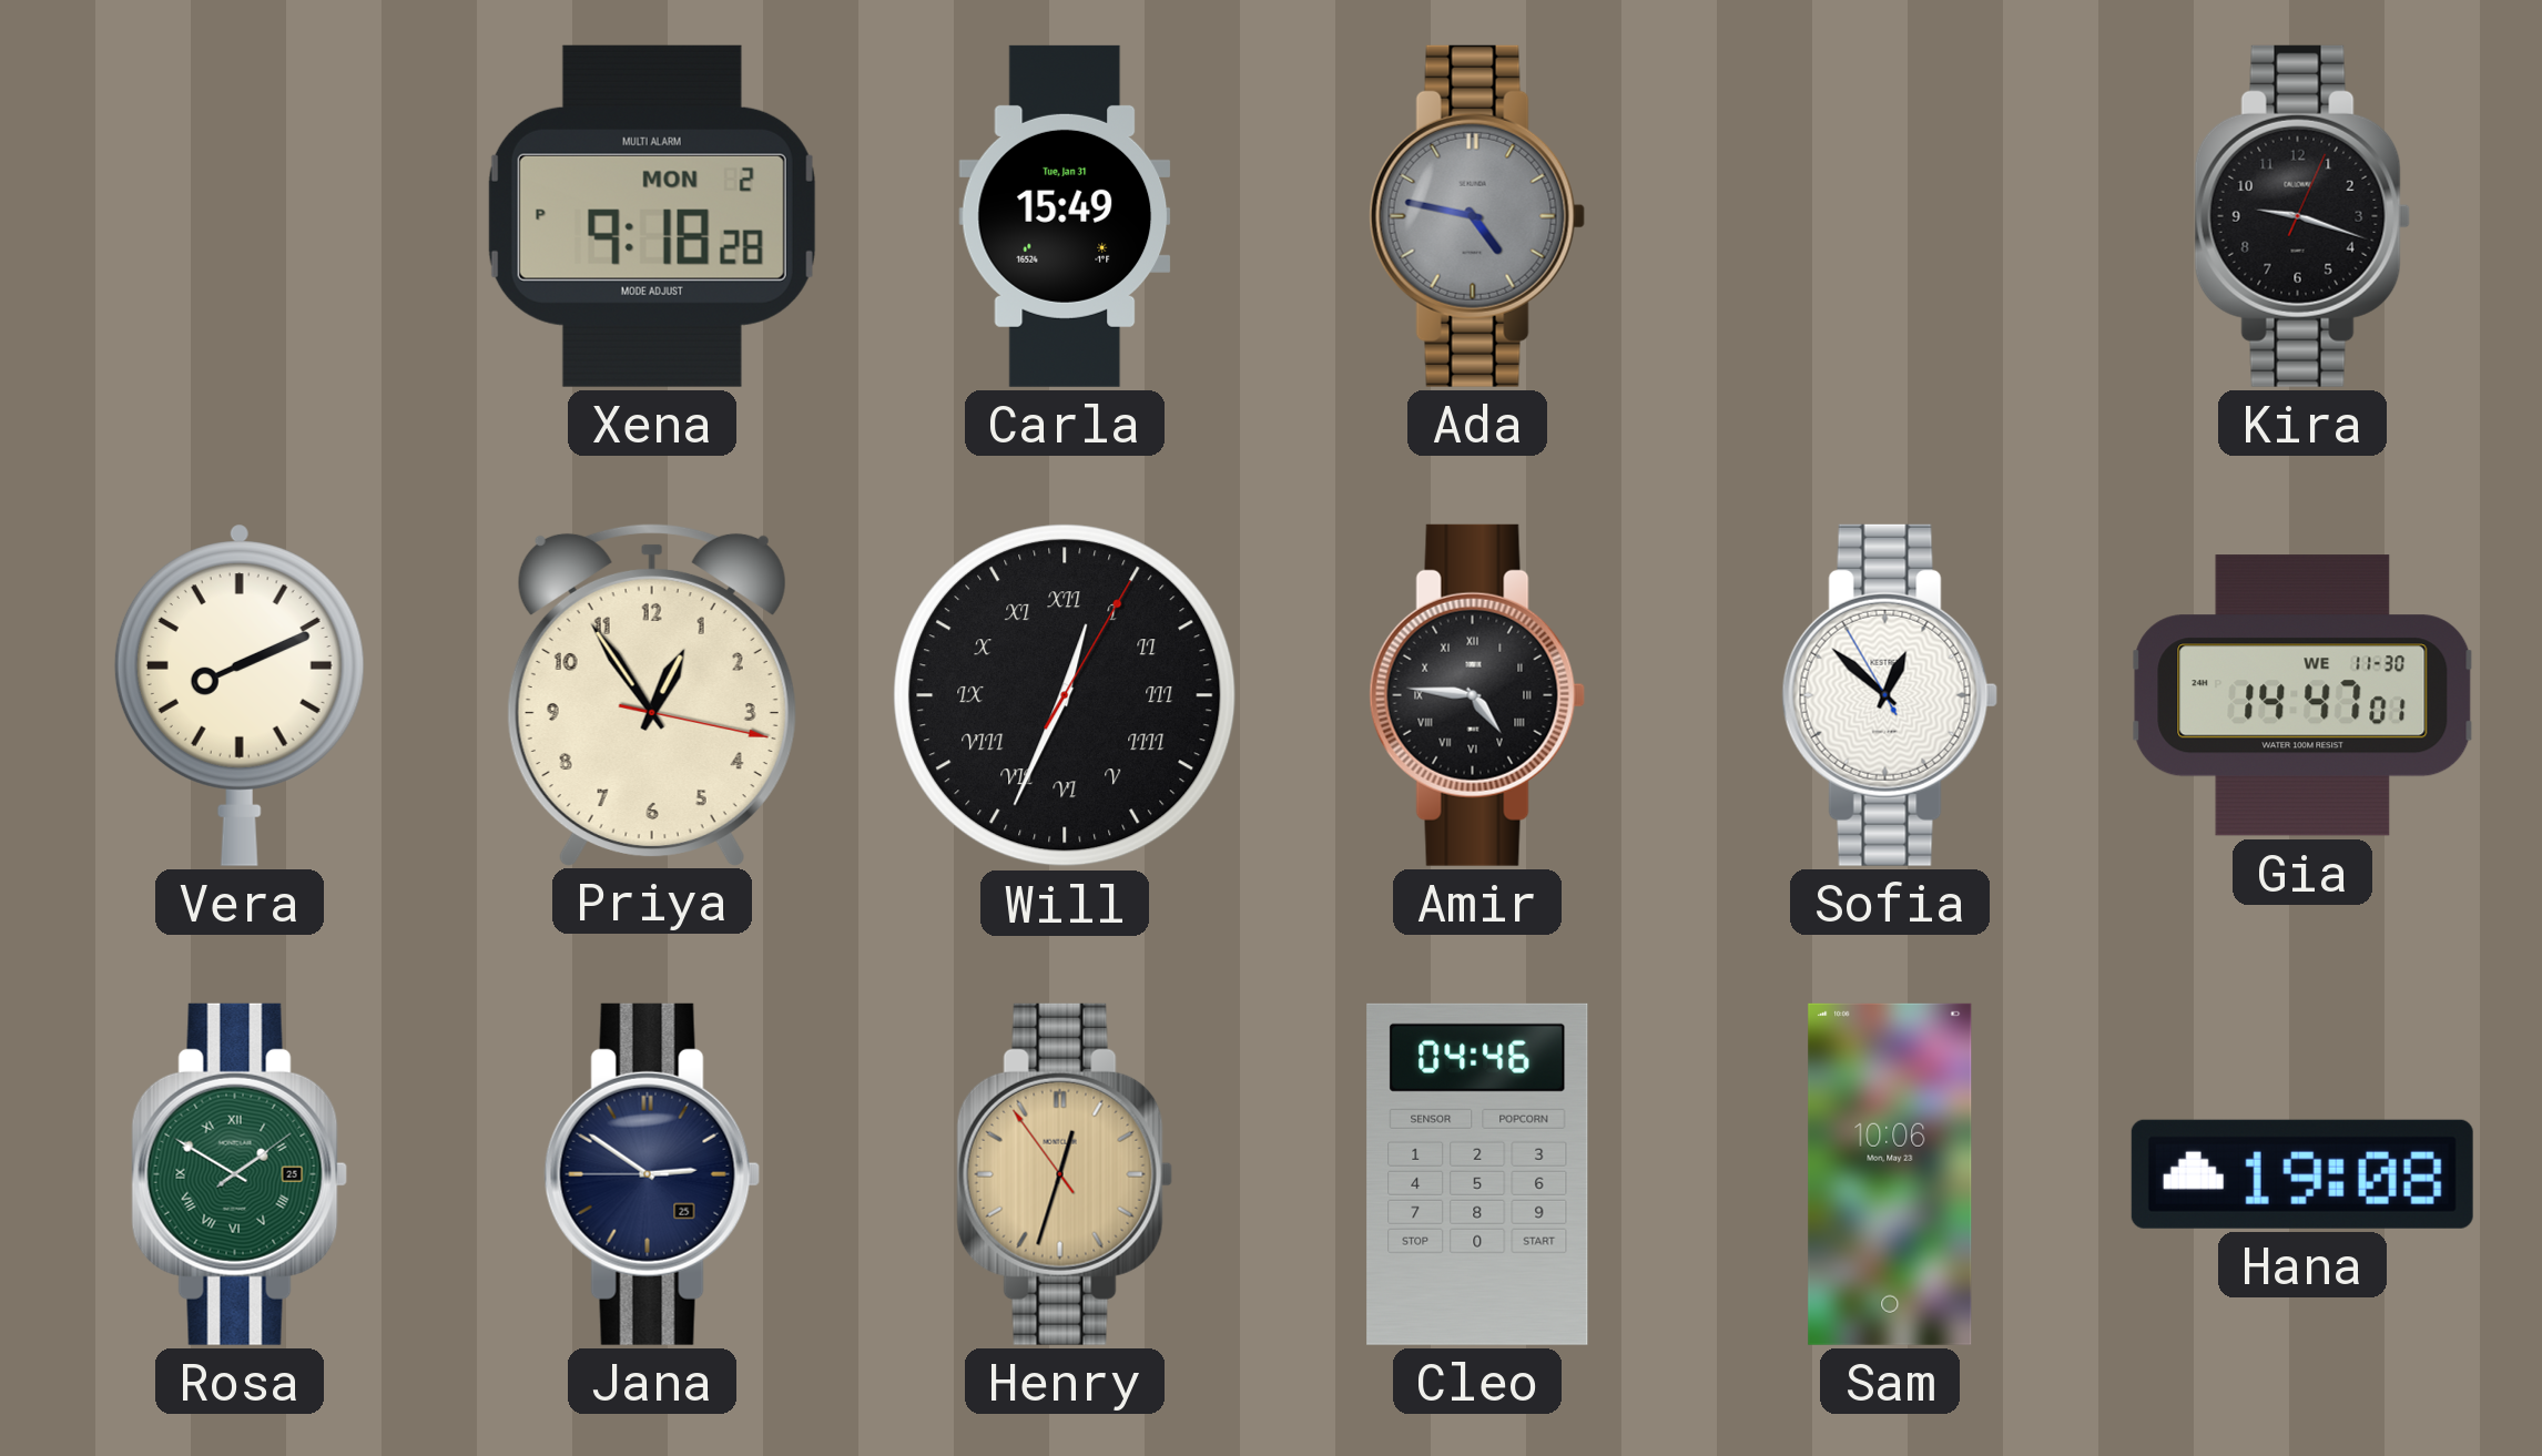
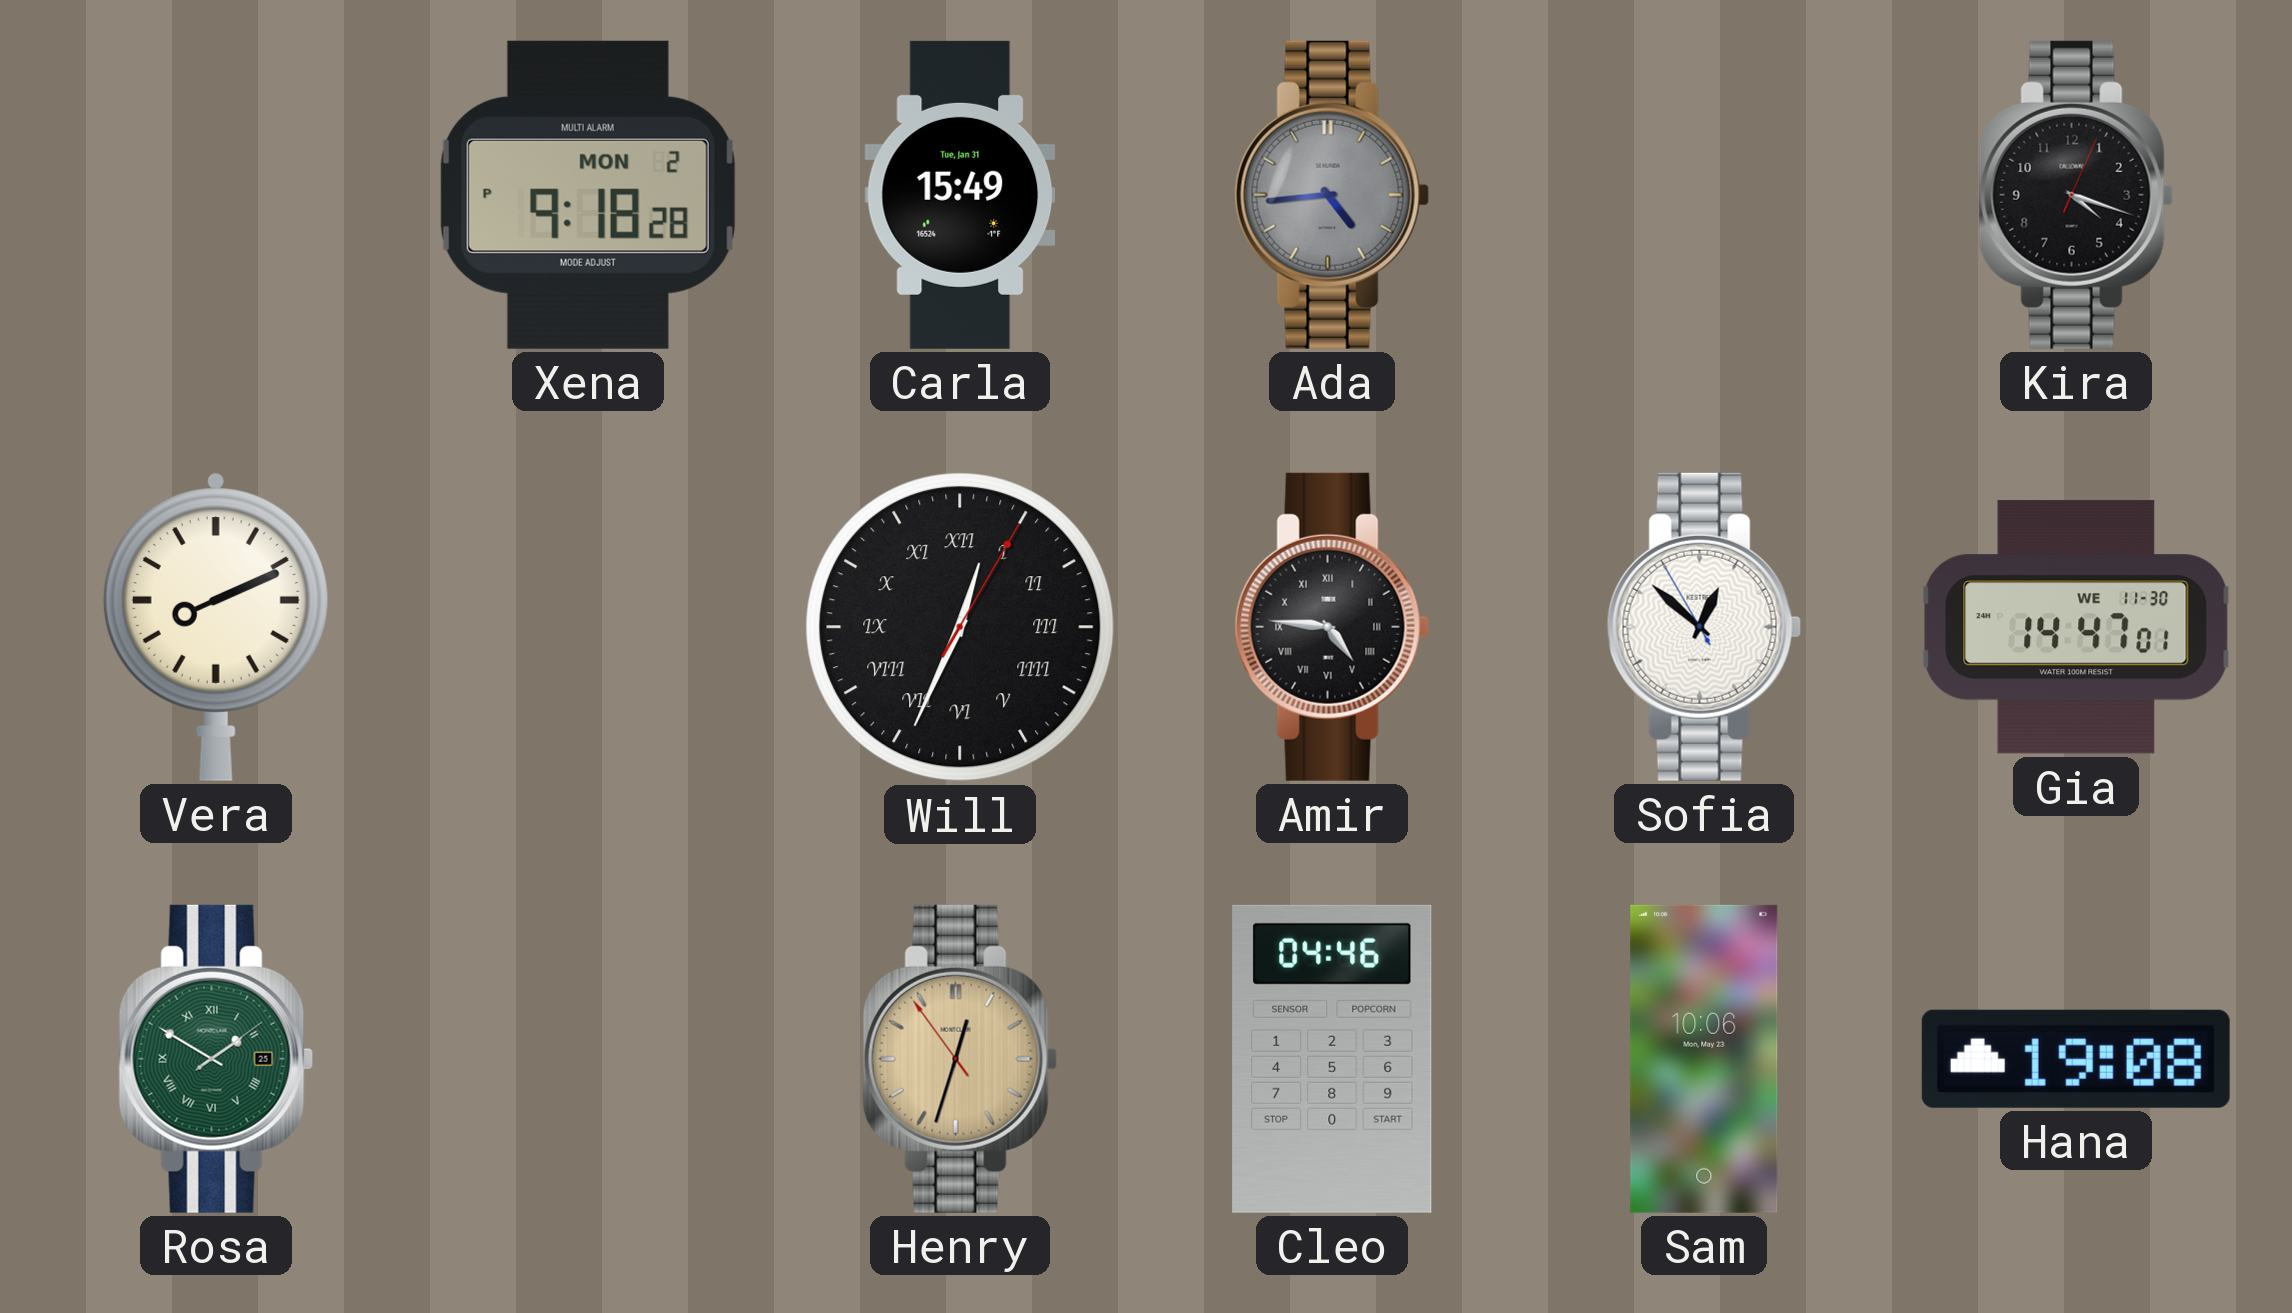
Ada: 4:47 -> 4:44 (1332, 195)
Kira: 9:18 -> 4:18 (2076, 195)
Priya: 12:54 -> none (652, 694)
Jana: 2:50 -> none (652, 1174)
